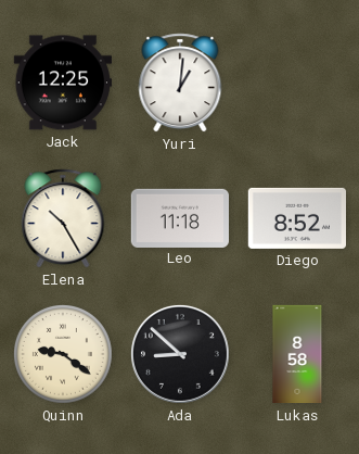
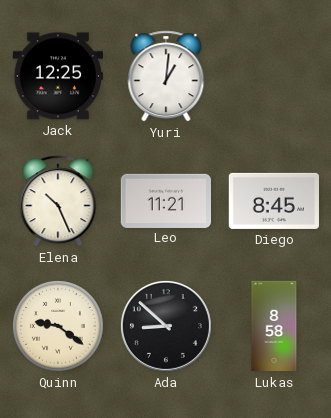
Elena: 10:25 -> 10:26 (58, 201)
Leo: 11:18 -> 11:21 (165, 200)
Diego: 8:52 -> 8:45 (273, 201)
